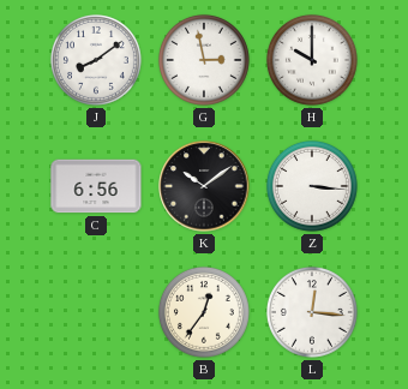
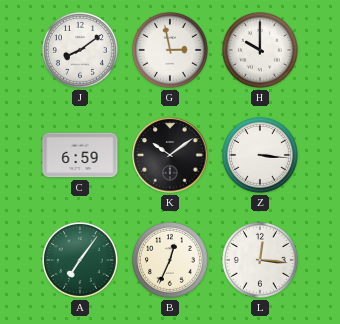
C: 6:56 -> 6:59 (80, 155)
A: none -> 7:06 (80, 260)
B: 12:36 -> 12:34 (170, 260)
